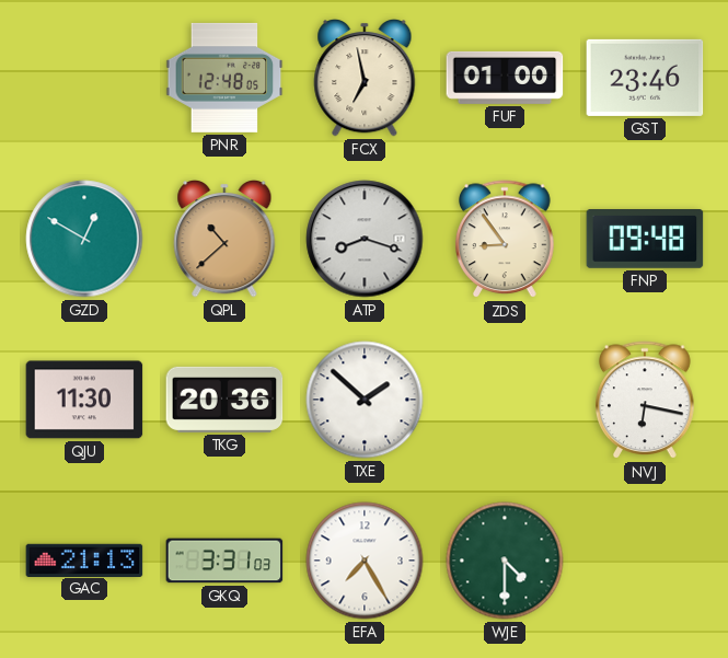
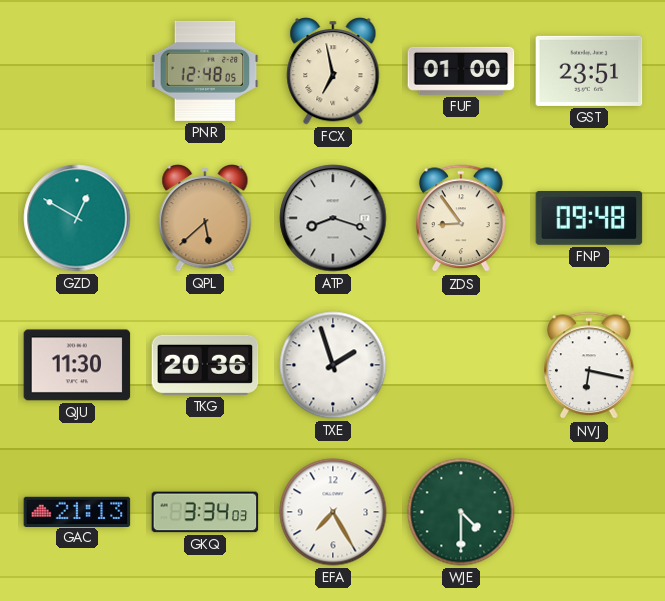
GST: 23:46 -> 23:51 (589, 71)
QPL: 10:38 -> 5:38 (205, 219)
TXE: 1:52 -> 1:57 (333, 365)
GKQ: 3:31 -> 3:34 (205, 512)
